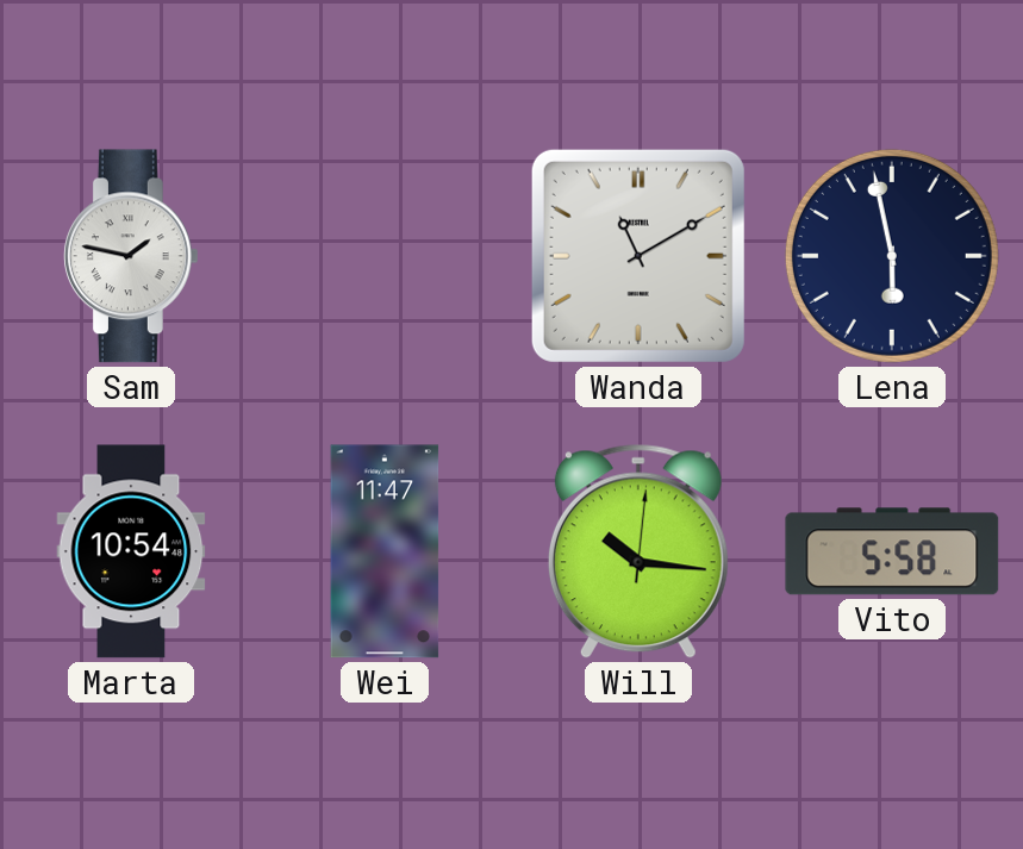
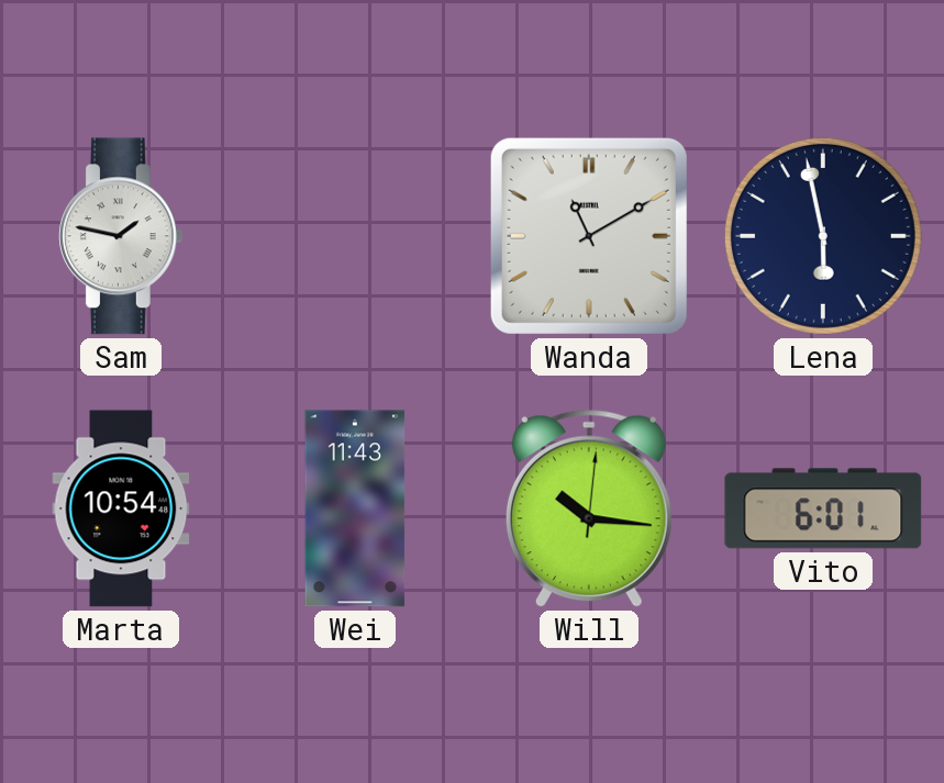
Wei: 11:47 -> 11:43 (355, 508)
Vito: 5:58 -> 6:01 (823, 508)
